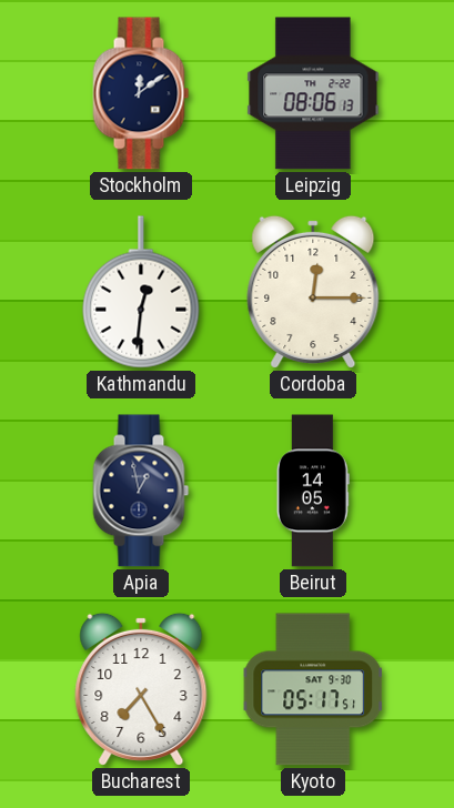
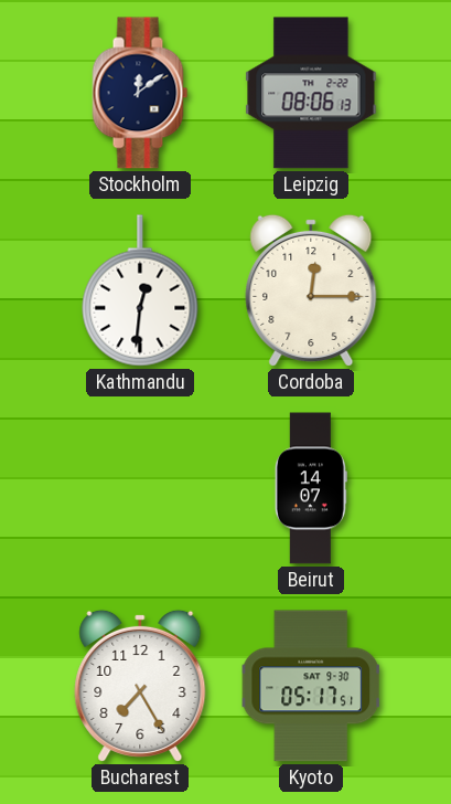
Apia: 12:58 -> none (141, 491)
Beirut: 14:05 -> 14:07 (311, 488)
